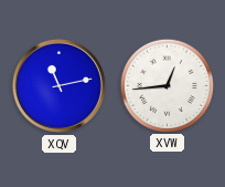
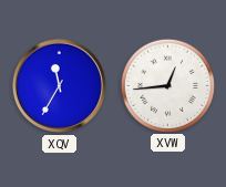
XQV: 11:13 -> 11:35 (59, 85)
